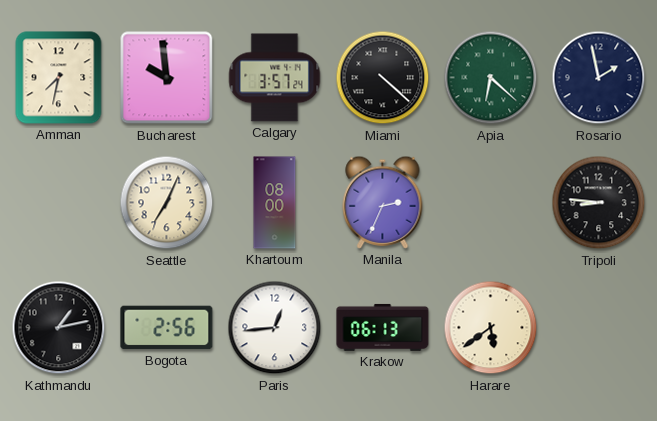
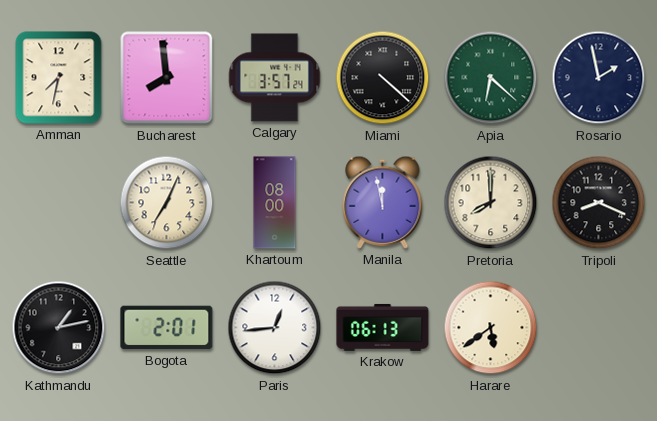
Bucharest: 9:59 -> 7:59 (167, 78)
Manila: 2:34 -> 11:58 (383, 202)
Pretoria: none -> 8:00 (491, 203)
Tripoli: 8:46 -> 8:19 (599, 203)
Bogota: 2:56 -> 2:01 (167, 328)
